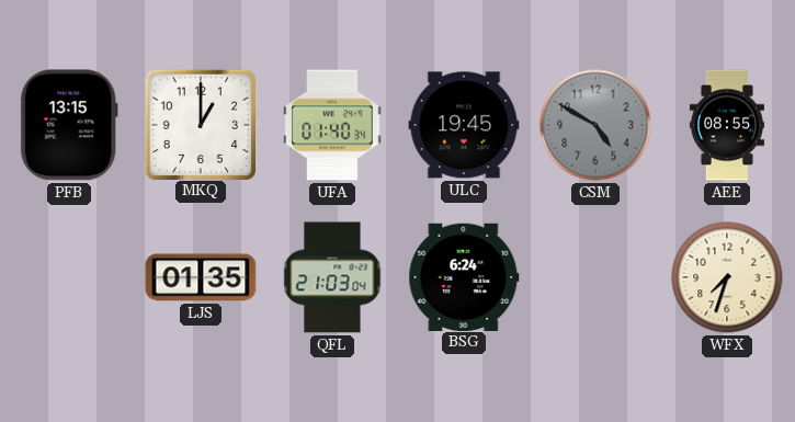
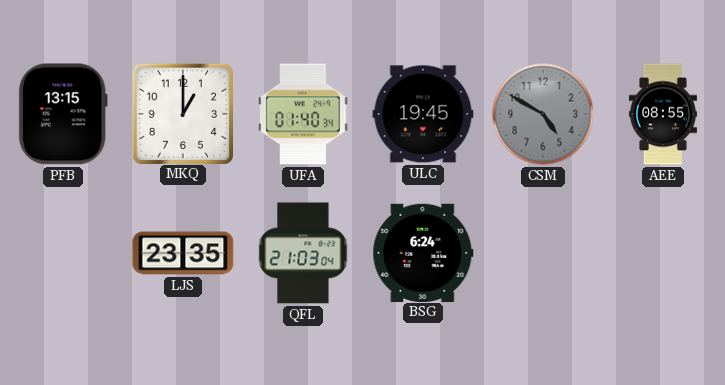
LJS: 01:35 -> 23:35 (183, 253)
WFX: 7:33 -> none (727, 277)
